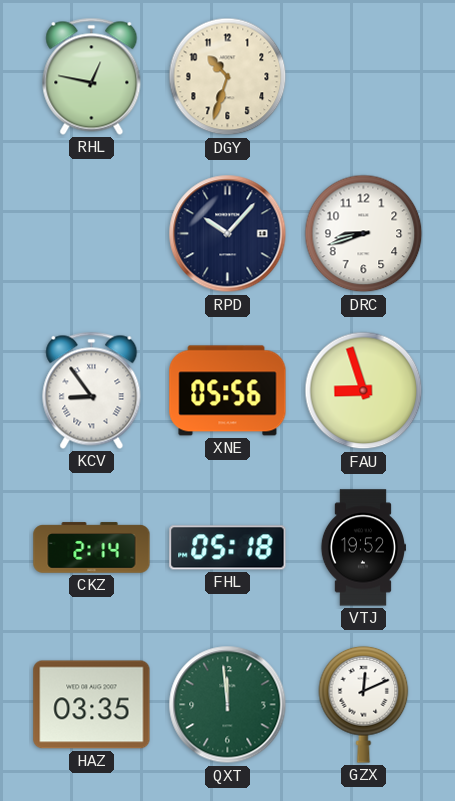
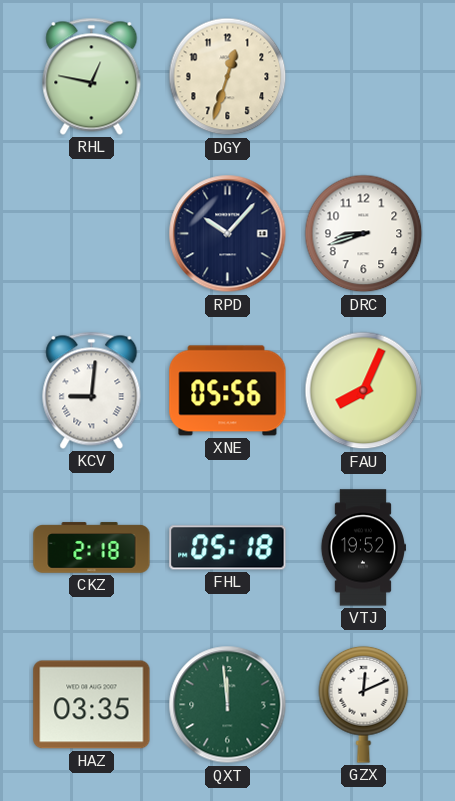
DGY: 10:33 -> 12:33 (228, 77)
KCV: 8:54 -> 9:01 (92, 390)
FAU: 8:57 -> 8:04 (364, 391)
CKZ: 2:14 -> 2:18 (92, 548)
